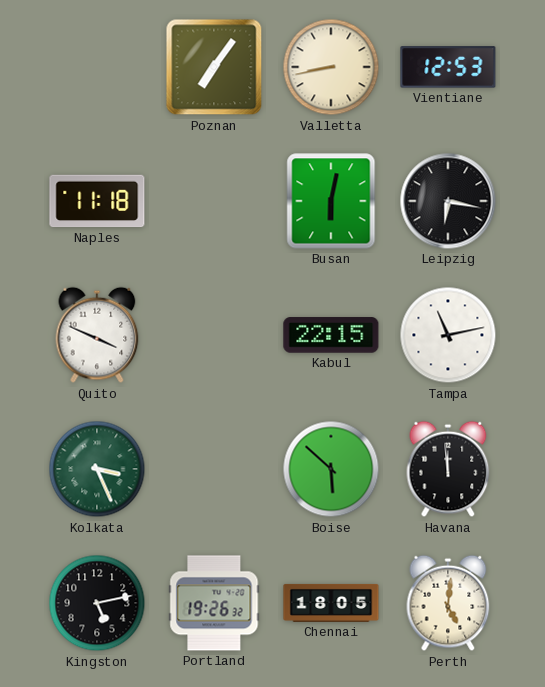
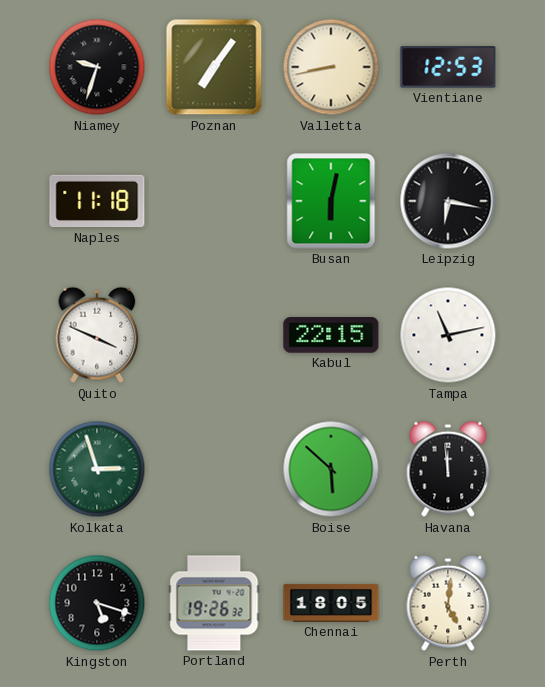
Niamey: none -> 9:33 (97, 67)
Kolkata: 3:26 -> 2:57 (97, 469)
Kingston: 5:13 -> 5:18 (97, 603)
